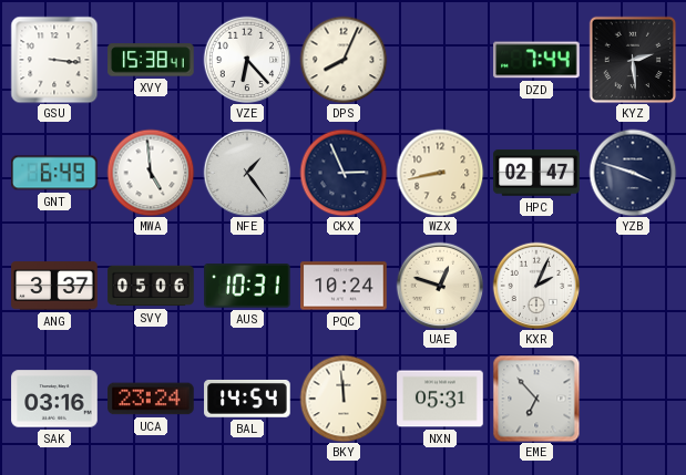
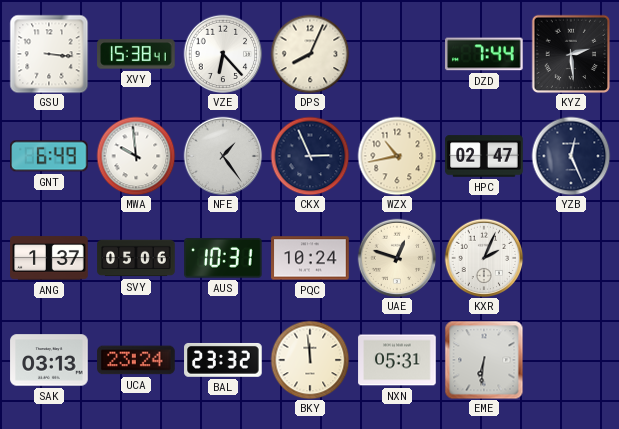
MWA: 4:59 -> 9:59 (136, 156)
WZX: 8:43 -> 10:43 (397, 156)
YZB: 3:48 -> 12:26 (571, 156)
ANG: 3:37 -> 1:37 (49, 258)
SAK: 03:16 -> 03:13 (49, 360)
BAL: 14:54 -> 23:32 (223, 360)
EME: 6:53 -> 6:31 (484, 360)
